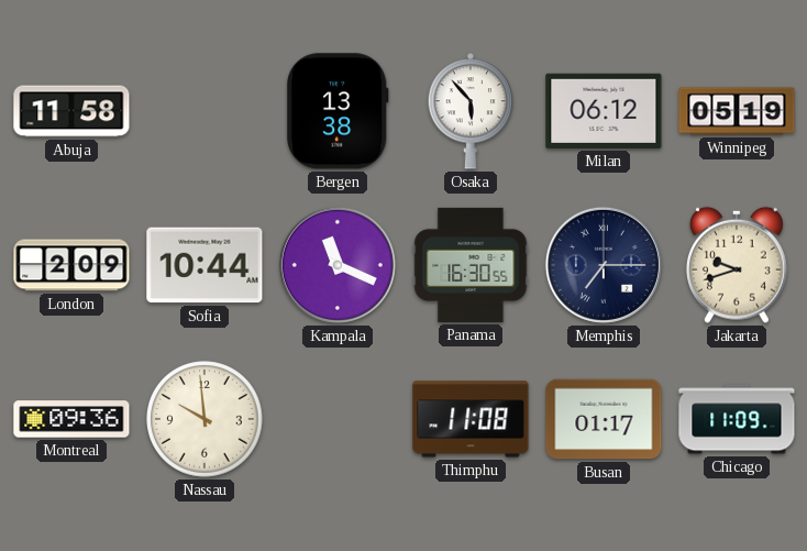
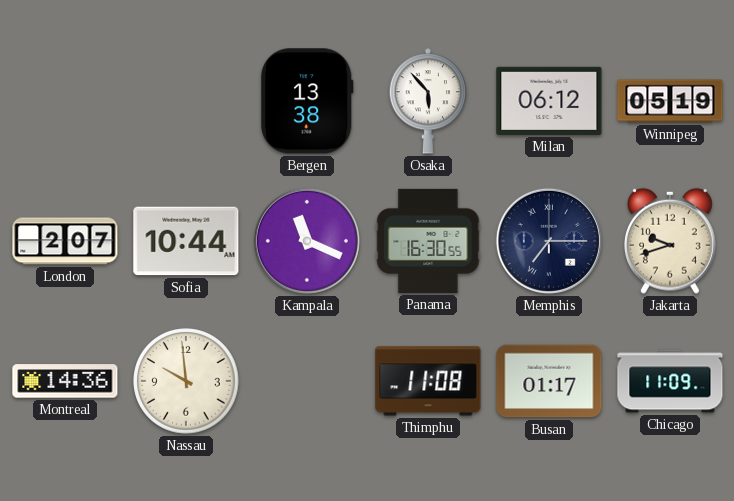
Abuja: 11:58 -> none (71, 111)
London: 2:09 -> 2:07 (65, 241)
Montreal: 09:36 -> 14:36 (65, 381)
